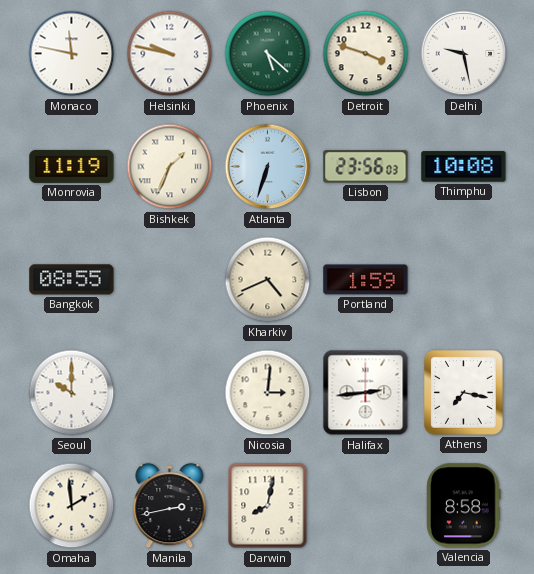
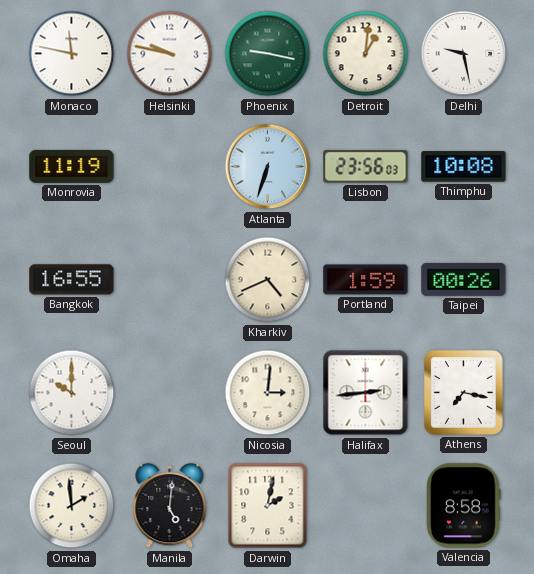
Phoenix: 5:22 -> 9:17 (268, 54)
Detroit: 3:48 -> 1:01 (366, 54)
Bishkek: 1:34 -> none (170, 167)
Bangkok: 08:55 -> 16:55 (72, 280)
Taipei: none -> 00:26 (464, 279)
Manila: 2:43 -> 5:01 (170, 506)
Darwin: 8:02 -> 2:02 (268, 506)
